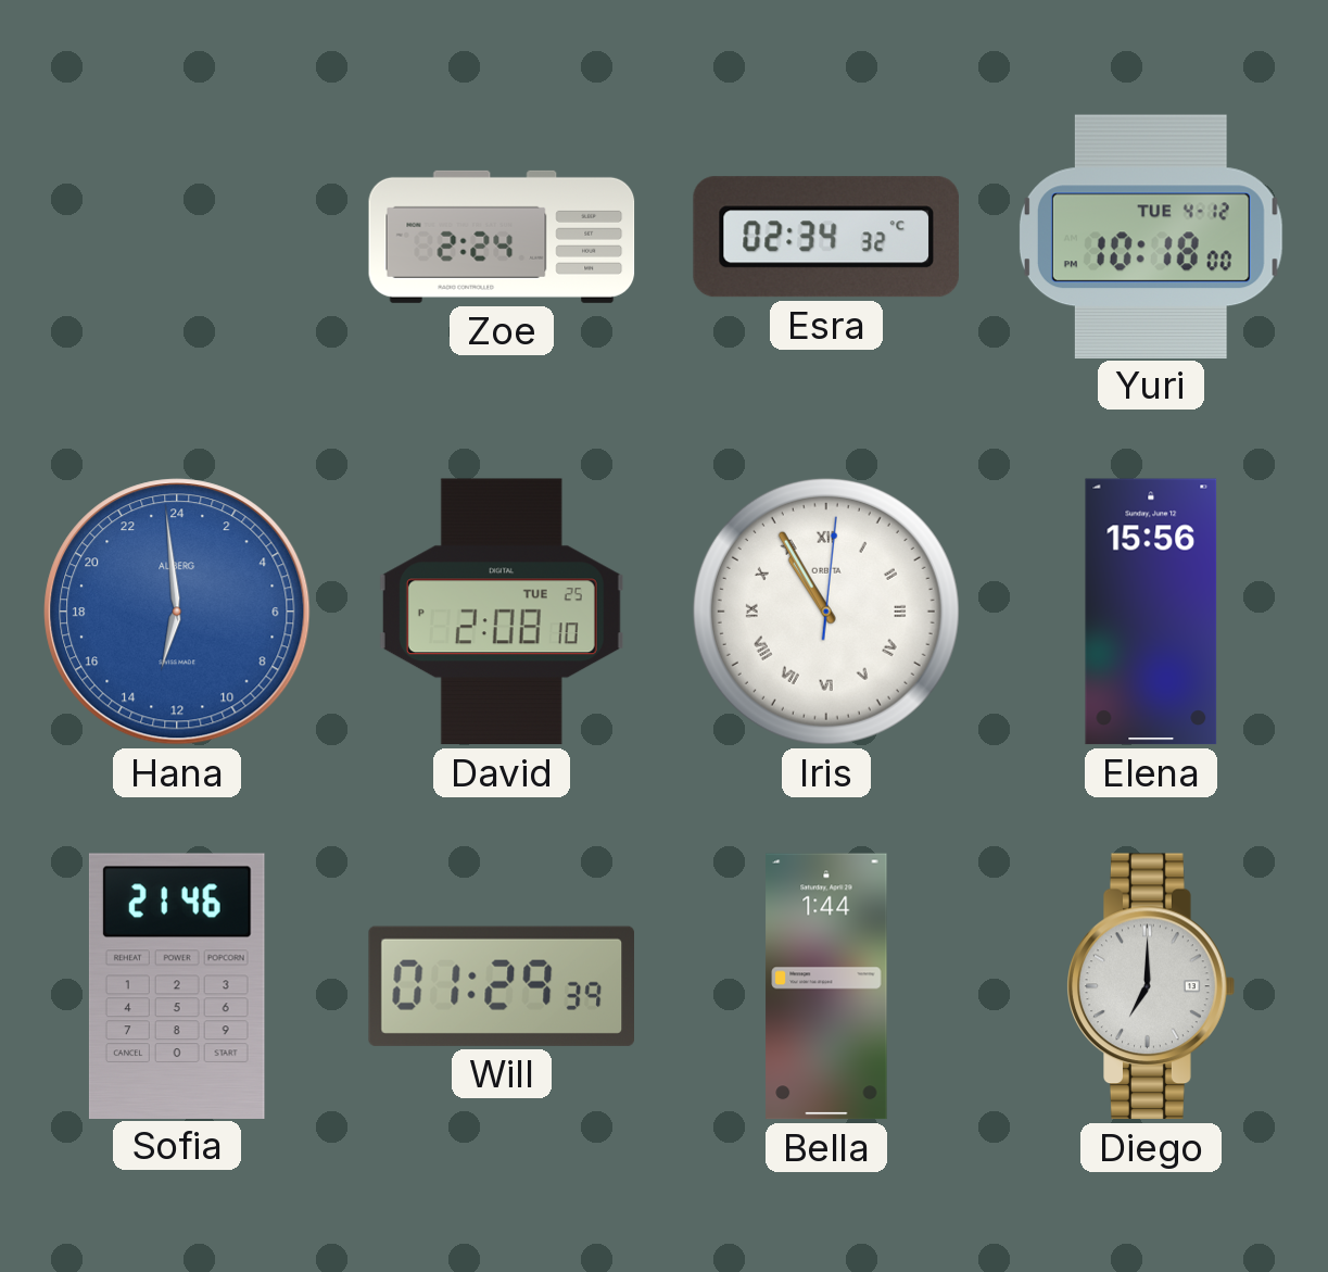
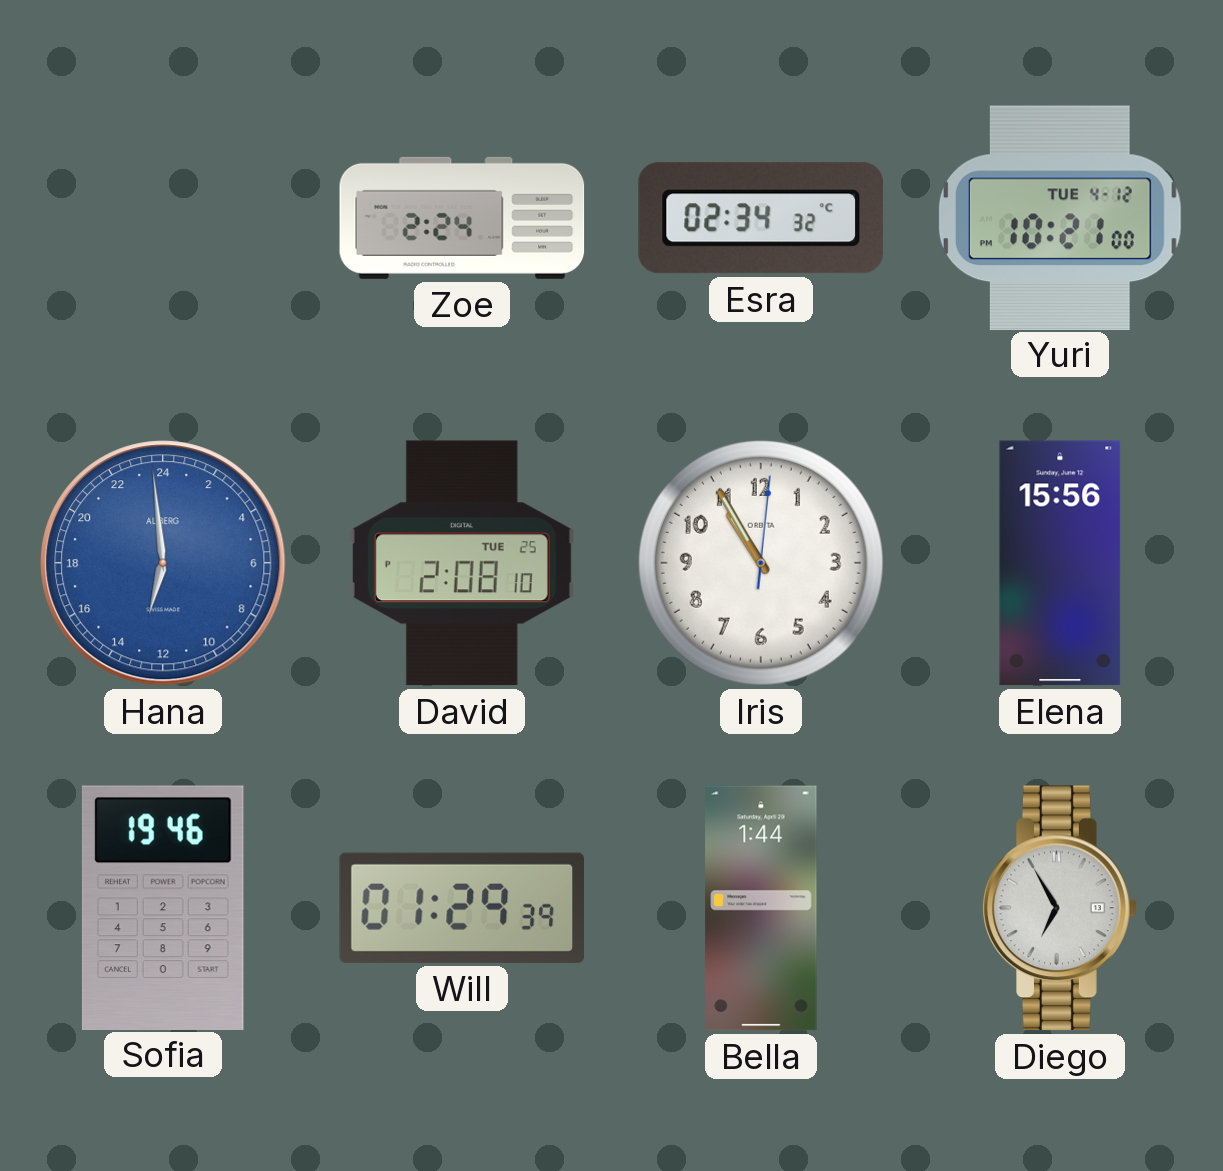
Yuri: 10:18 -> 10:21 (1060, 217)
Iris numerals: Roman -> Arabic (761, 563)
Sofia: 21:46 -> 19:46 (163, 907)
Diego: 7:00 -> 6:55 (1060, 908)
